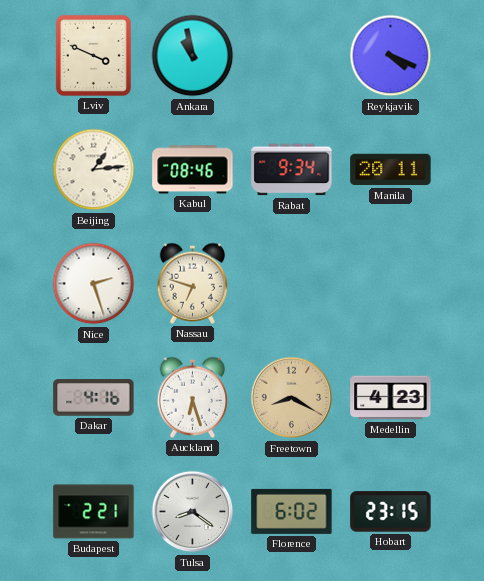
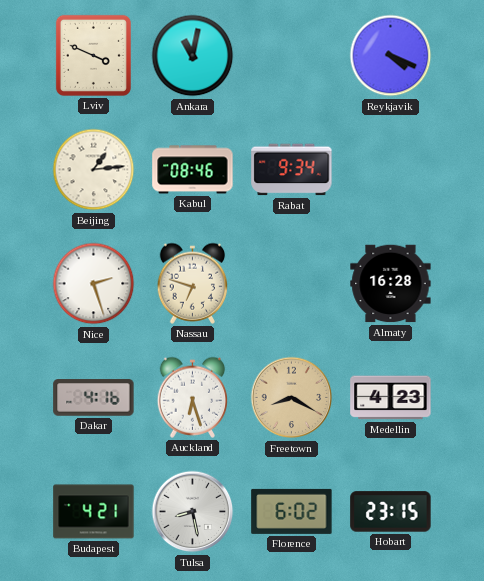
Ankara: 10:58 -> 11:02 (193, 56)
Manila: 20:11 -> none (391, 170)
Almaty: none -> 16:28 (391, 284)
Budapest: 2:21 -> 4:21 (94, 512)
Tulsa: 8:21 -> 8:28 (193, 512)
